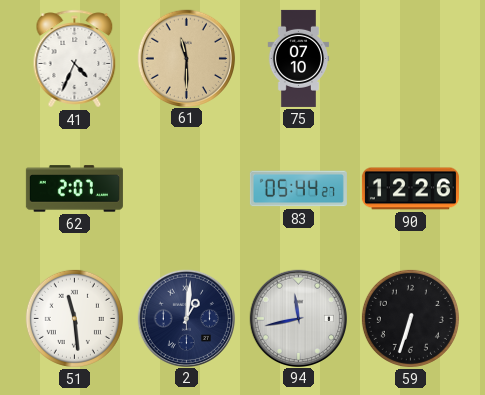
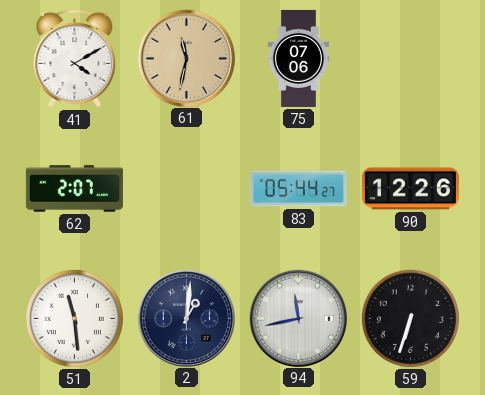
41: 4:34 -> 4:10 (75, 59)
61: 11:30 -> 11:32 (186, 58)
75: 07:10 -> 07:06 (299, 58)
